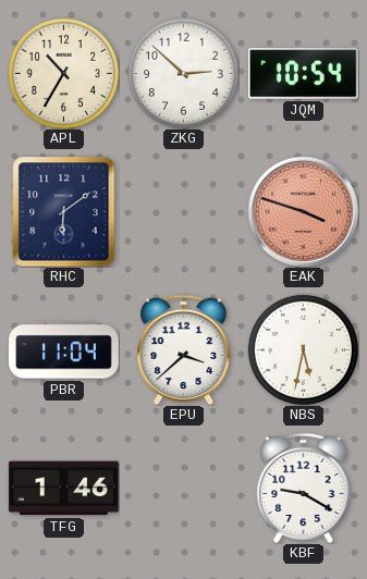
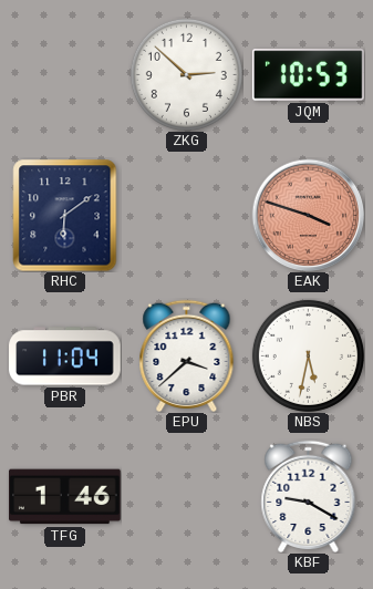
APL: 10:35 -> none (63, 73)
JQM: 10:54 -> 10:53 (308, 75)
